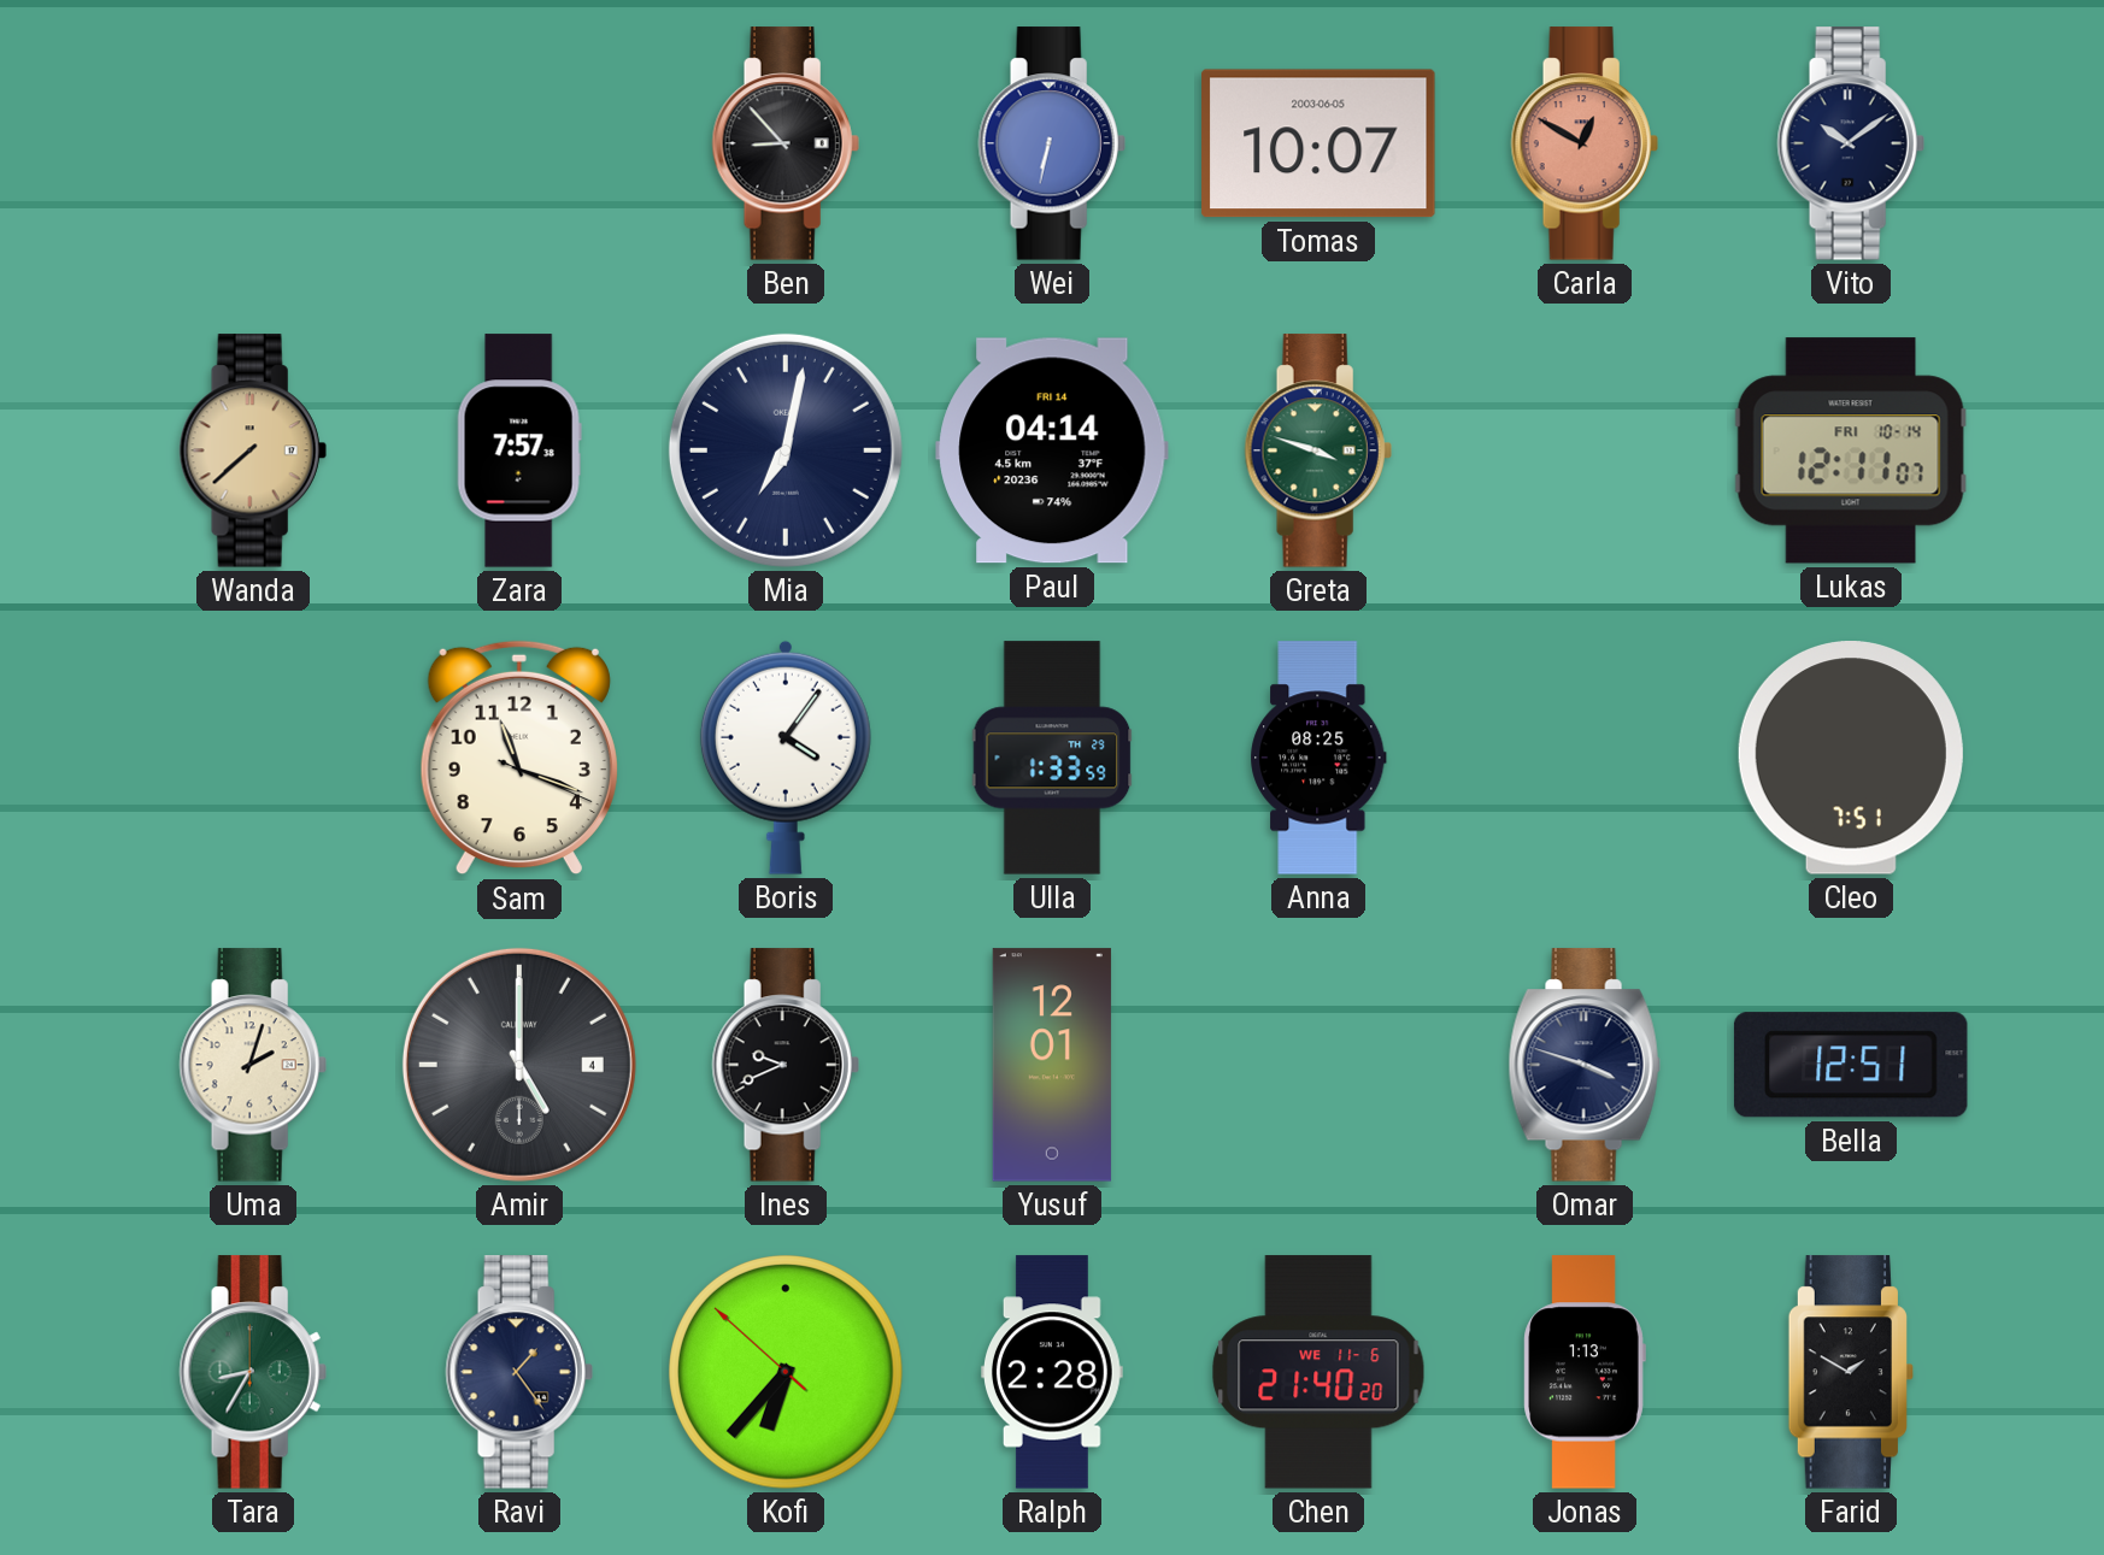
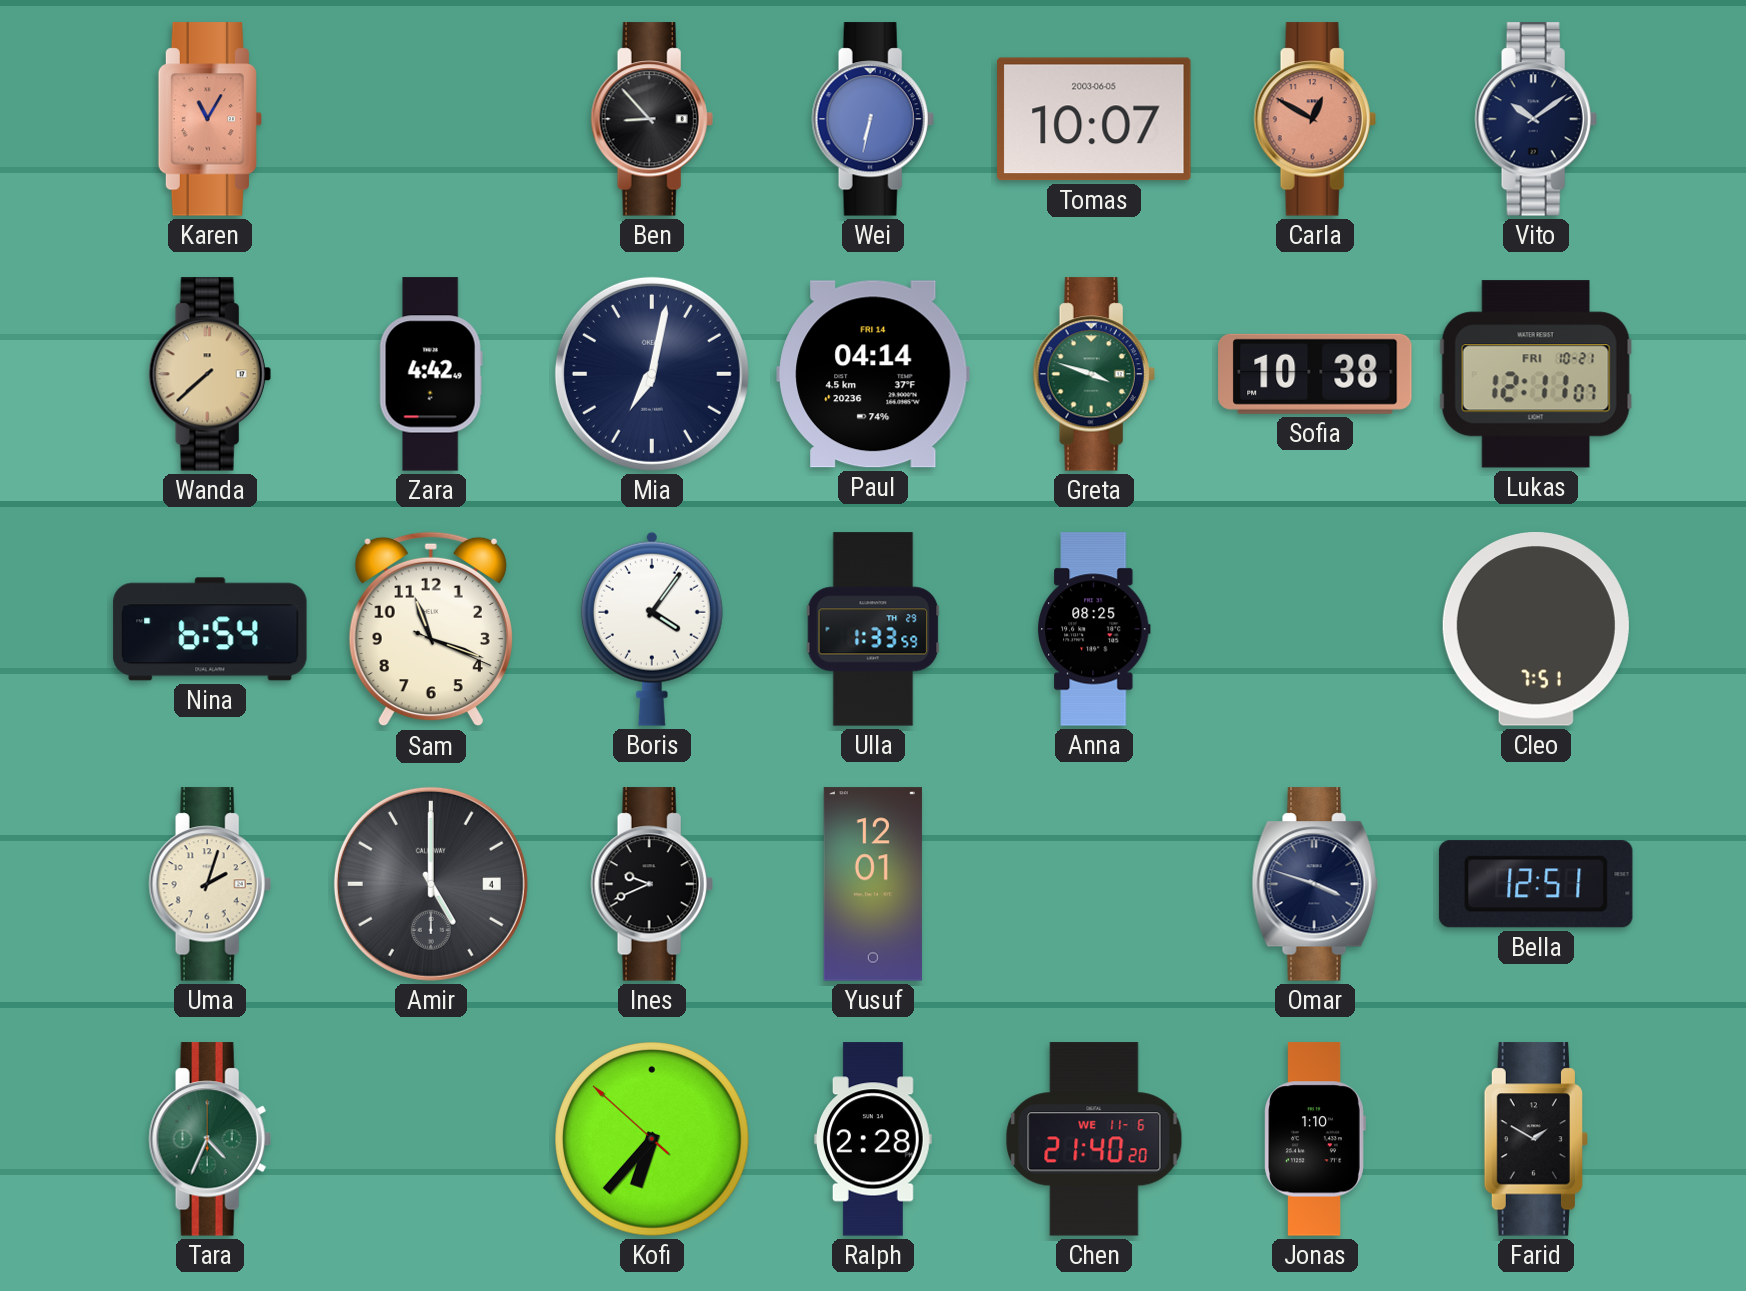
Karen: none -> 11:05 (209, 119)
Zara: 7:57 -> 4:42 (431, 374)
Sofia: none -> 10:38 (1315, 374)
Lukas date: FRI 10-14 -> FRI 10-21 (1536, 374)
Nina: none -> 6:54 (210, 629)
Tara: 8:35 -> 4:34 (210, 1139)
Ravi: 1:24 -> none (519, 1372)
Jonas: 1:13 -> 1:10 (1315, 1139)
